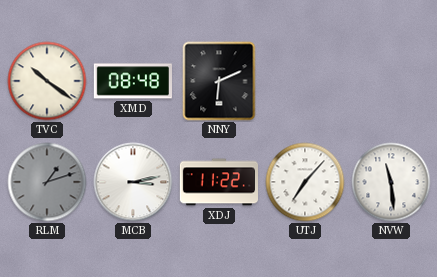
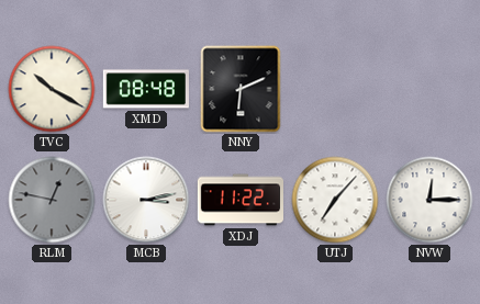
TVC: 10:21 -> 10:20 (52, 89)
RLM: 1:12 -> 12:47 (52, 200)
NVW: 11:29 -> 12:15 (429, 200)
